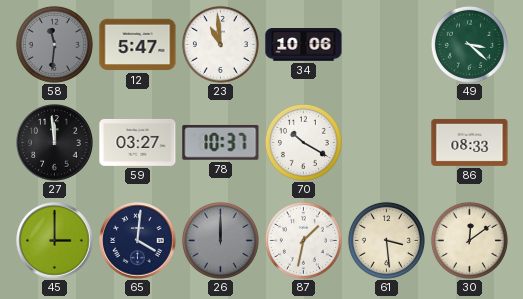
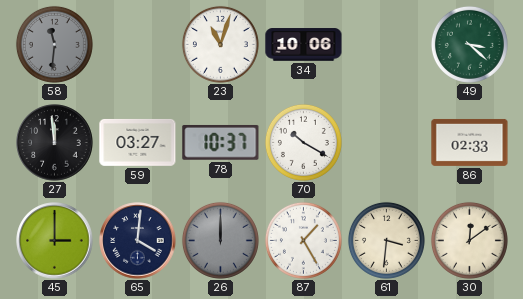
12: 5:47 -> none (138, 45)
23: 10:59 -> 11:03 (220, 44)
86: 08:33 -> 02:33 (470, 142)
87: 1:32 -> 1:25 (303, 240)
61: 3:29 -> 3:31 (386, 240)
